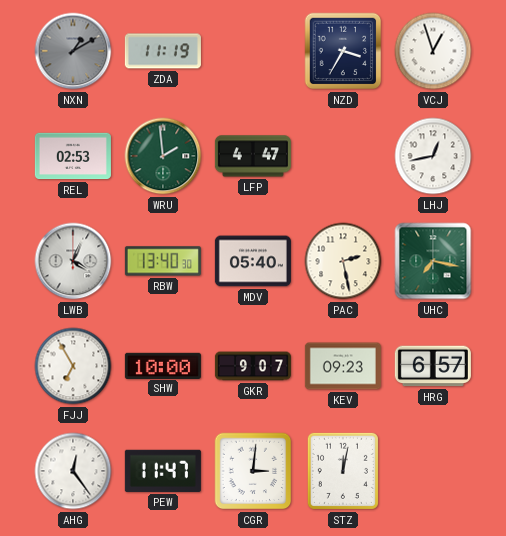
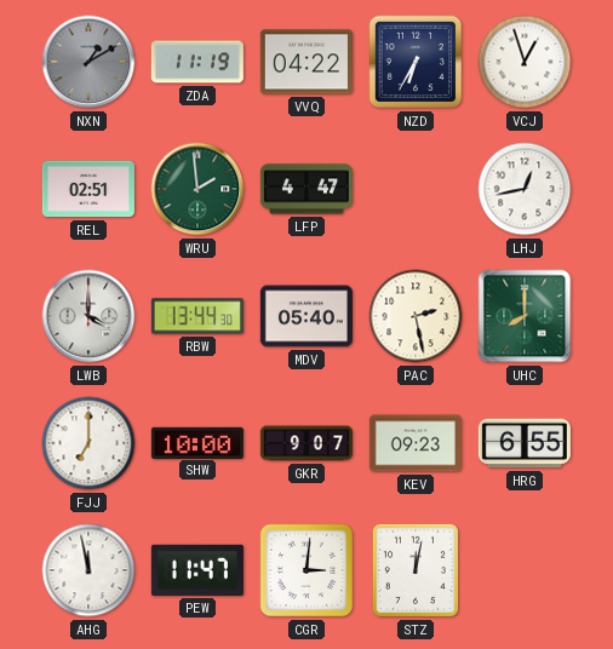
VVQ: none -> 04:22 (306, 62)
NZD: 3:35 -> 6:35 (416, 62)
REL: 02:53 -> 02:51 (88, 189)
LWB: 4:04 -> 4:00 (88, 316)
RBW: 13:40 -> 13:44 (197, 316)
UHC: 7:17 -> 8:00 (525, 316)
FJJ: 6:55 -> 7:00 (88, 443)
HRG: 6:57 -> 6:55 (525, 443)
AHG: 12:24 -> 11:58 (88, 570)
